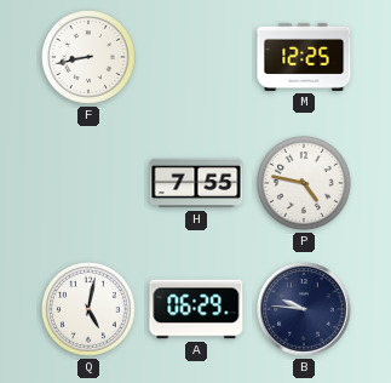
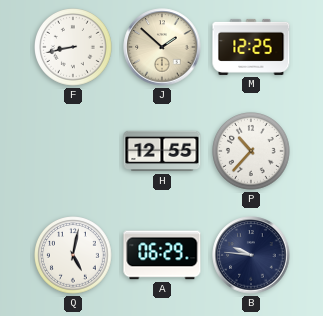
J: none -> 1:52 (162, 47)
H: 7:55 -> 12:55 (162, 151)
P: 4:47 -> 10:37 (252, 152)
